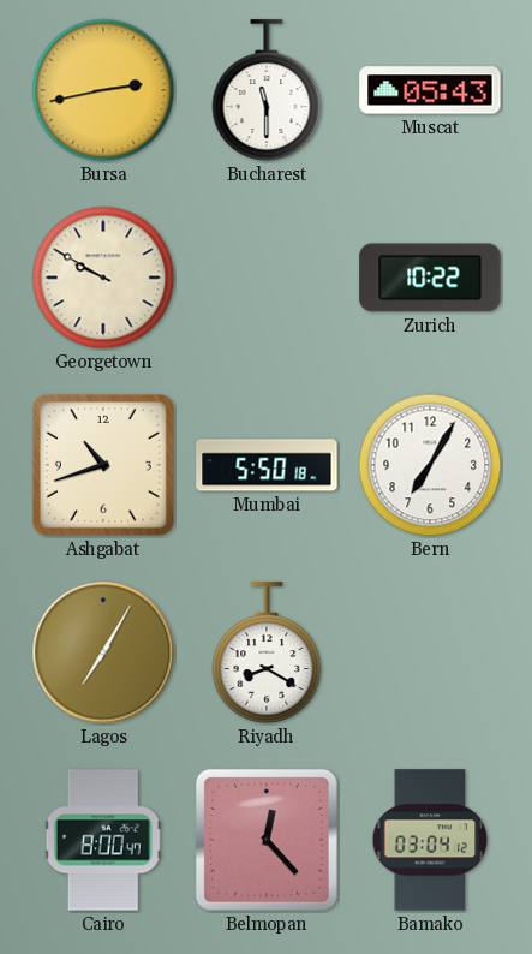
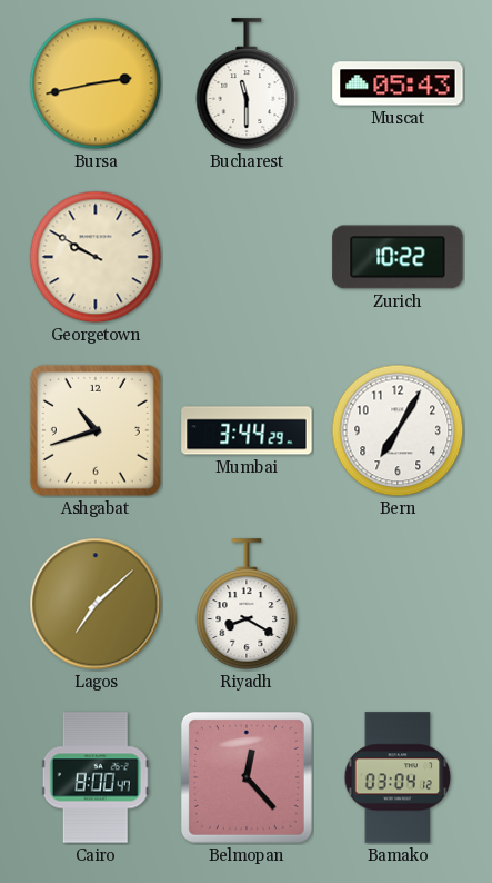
Mumbai: 5:50 -> 3:44 (247, 430)
Lagos: 7:05 -> 7:08 (96, 604)
